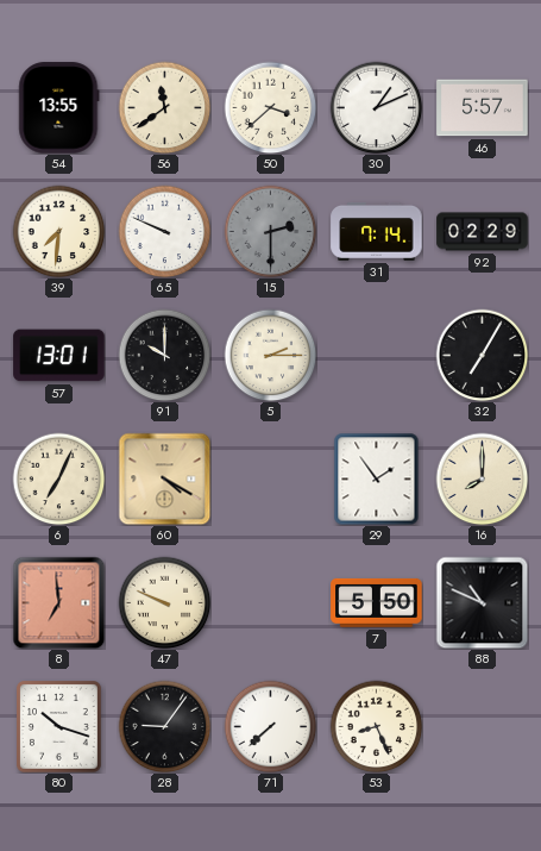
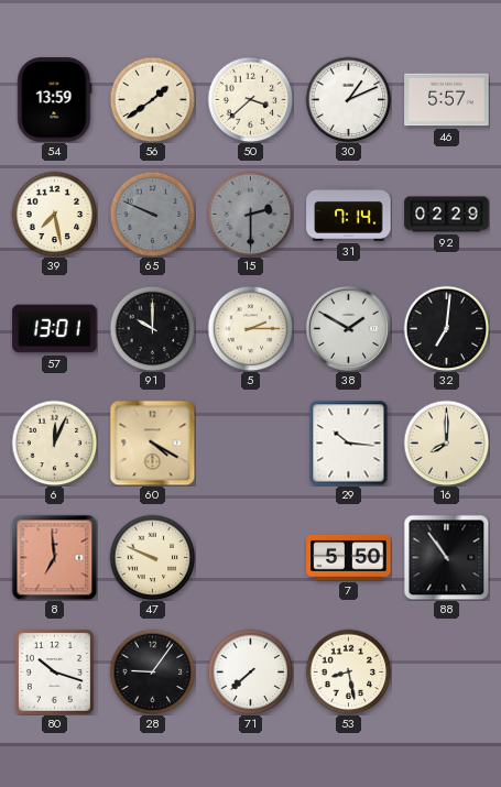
54: 13:55 -> 13:59 (55, 100)
56: 11:39 -> 1:39 (152, 99)
39: 7:31 -> 7:28 (54, 214)
65 dial: white -> grey (152, 214)
38: none -> 1:50 (348, 328)
32: 7:05 -> 7:01 (446, 328)
6: 7:04 -> 12:04 (54, 442)
29: 1:54 -> 10:16 (349, 442)
88: 10:49 -> 10:54 (446, 557)
53: 8:26 -> 8:28 (348, 671)
